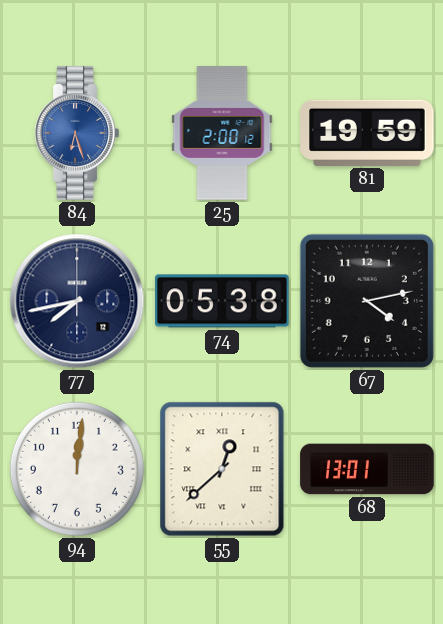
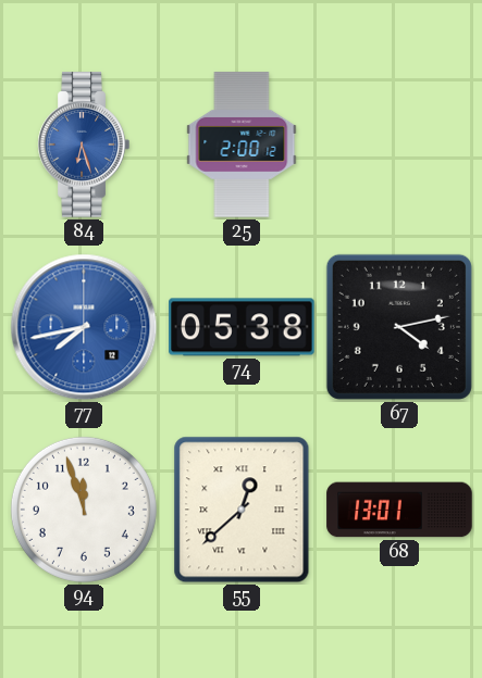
81: 19:59 -> none (367, 133)
77 dial: navy -> blue (84, 327)
94: 12:01 -> 11:57 (84, 510)
